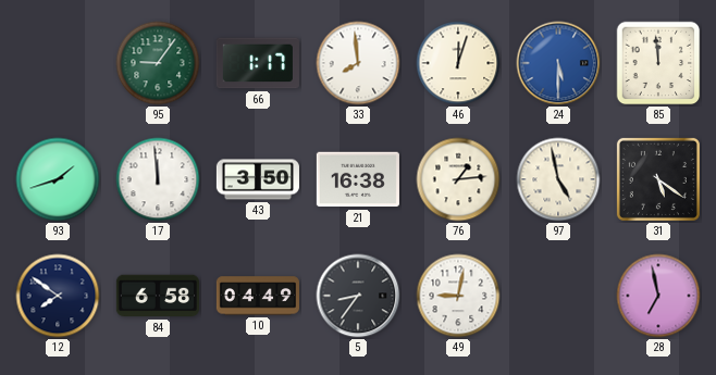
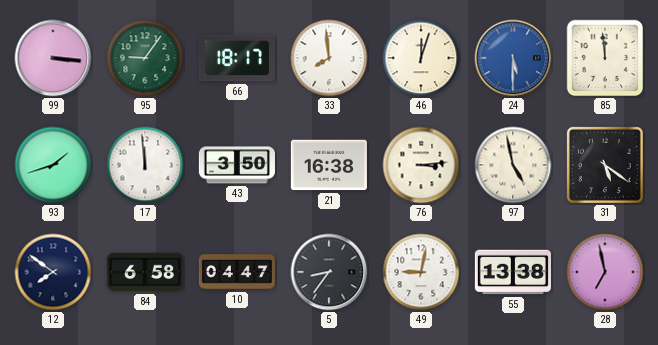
99: none -> 3:16 (53, 58)
66: 1:17 -> 18:17 (237, 58)
76: 1:14 -> 3:14 (421, 165)
10: 04:49 -> 04:47 (237, 272)
55: none -> 13:38 (513, 272)
